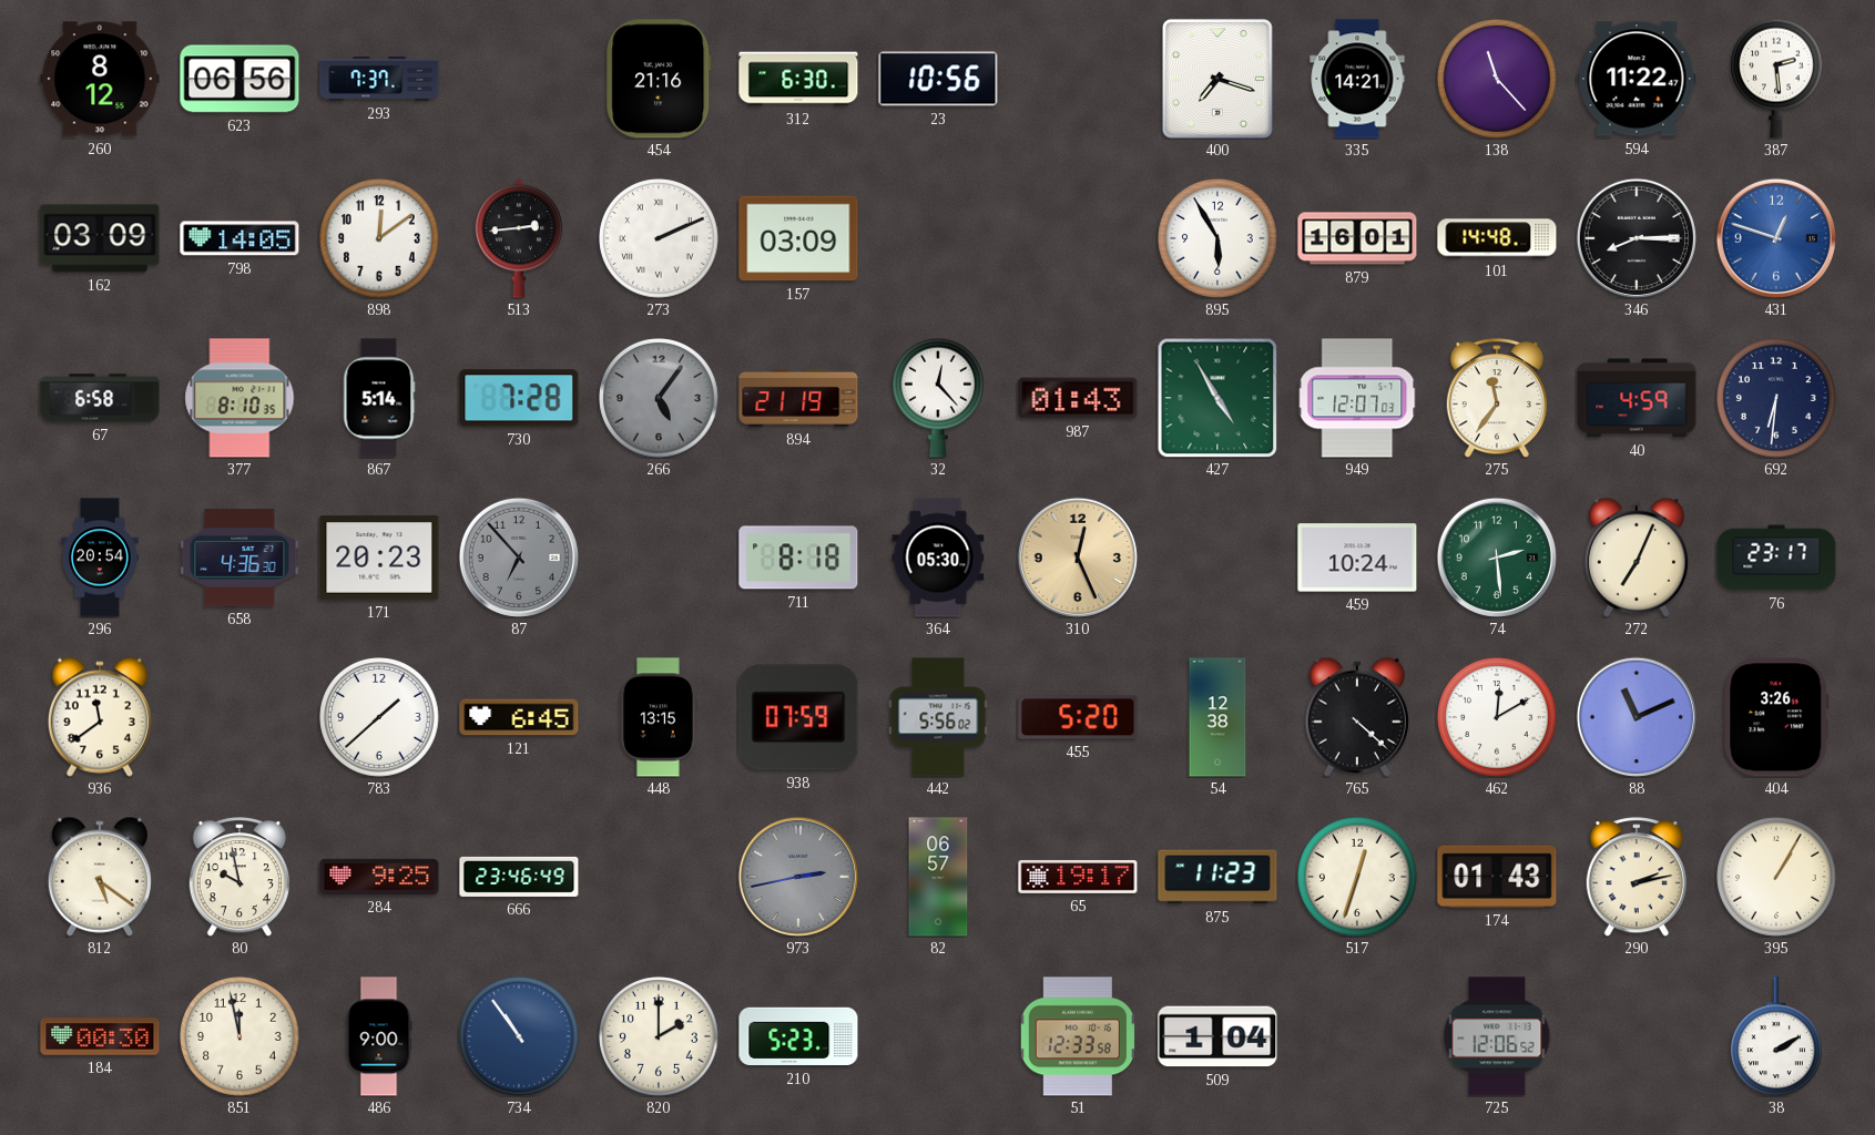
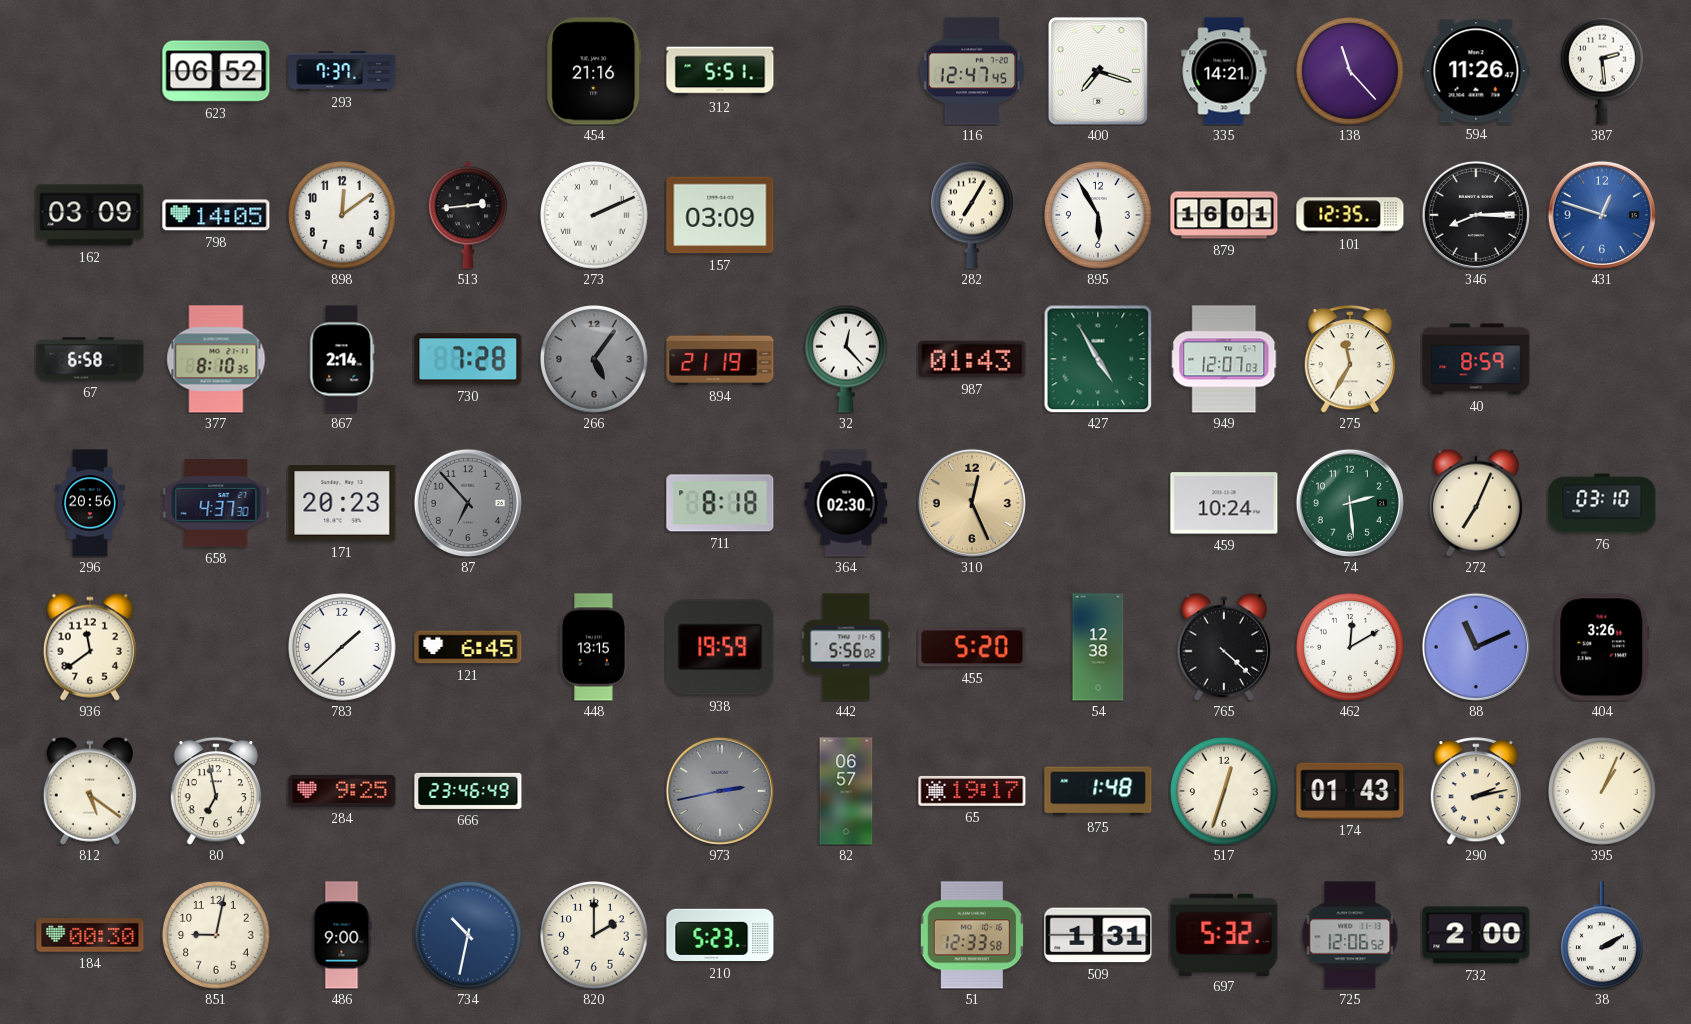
260: 8:12 -> none (100, 79)
623: 06:56 -> 06:52 (216, 71)
312: 6:30 -> 5:51 (720, 71)
23: 10:56 -> none (938, 79)
116: none -> 12:47 (972, 71)
594: 11:22 -> 11:26 (1476, 71)
282: none -> 7:05 (973, 215)
101: 14:48 -> 12:35 (1350, 215)
867: 5:14 -> 2:14 (342, 359)
275: 11:36 -> 11:35 (1349, 359)
40: 4:59 -> 8:59 (1476, 359)
692: 6:31 -> none (1776, 398)
296: 20:54 -> 20:56 (90, 503)
658: 4:36 -> 4:37 (216, 503)
364: 05:30 -> 02:30 (846, 503)
76: 23:17 -> 03:10 (1602, 503)
938: 07:59 -> 19:59 (720, 647)
80: 9:58 -> 6:58 (215, 791)
875: 11:23 -> 1:48 (1098, 791)
395: 1:05 -> 1:04 (1602, 791)
851: 11:58 -> 9:02 (216, 935)
734: 10:54 -> 10:32 (468, 935)
509: 1:04 -> 1:31 (1098, 935)
697: none -> 5:32 (1224, 934)
732: none -> 2:00 (1476, 935)
